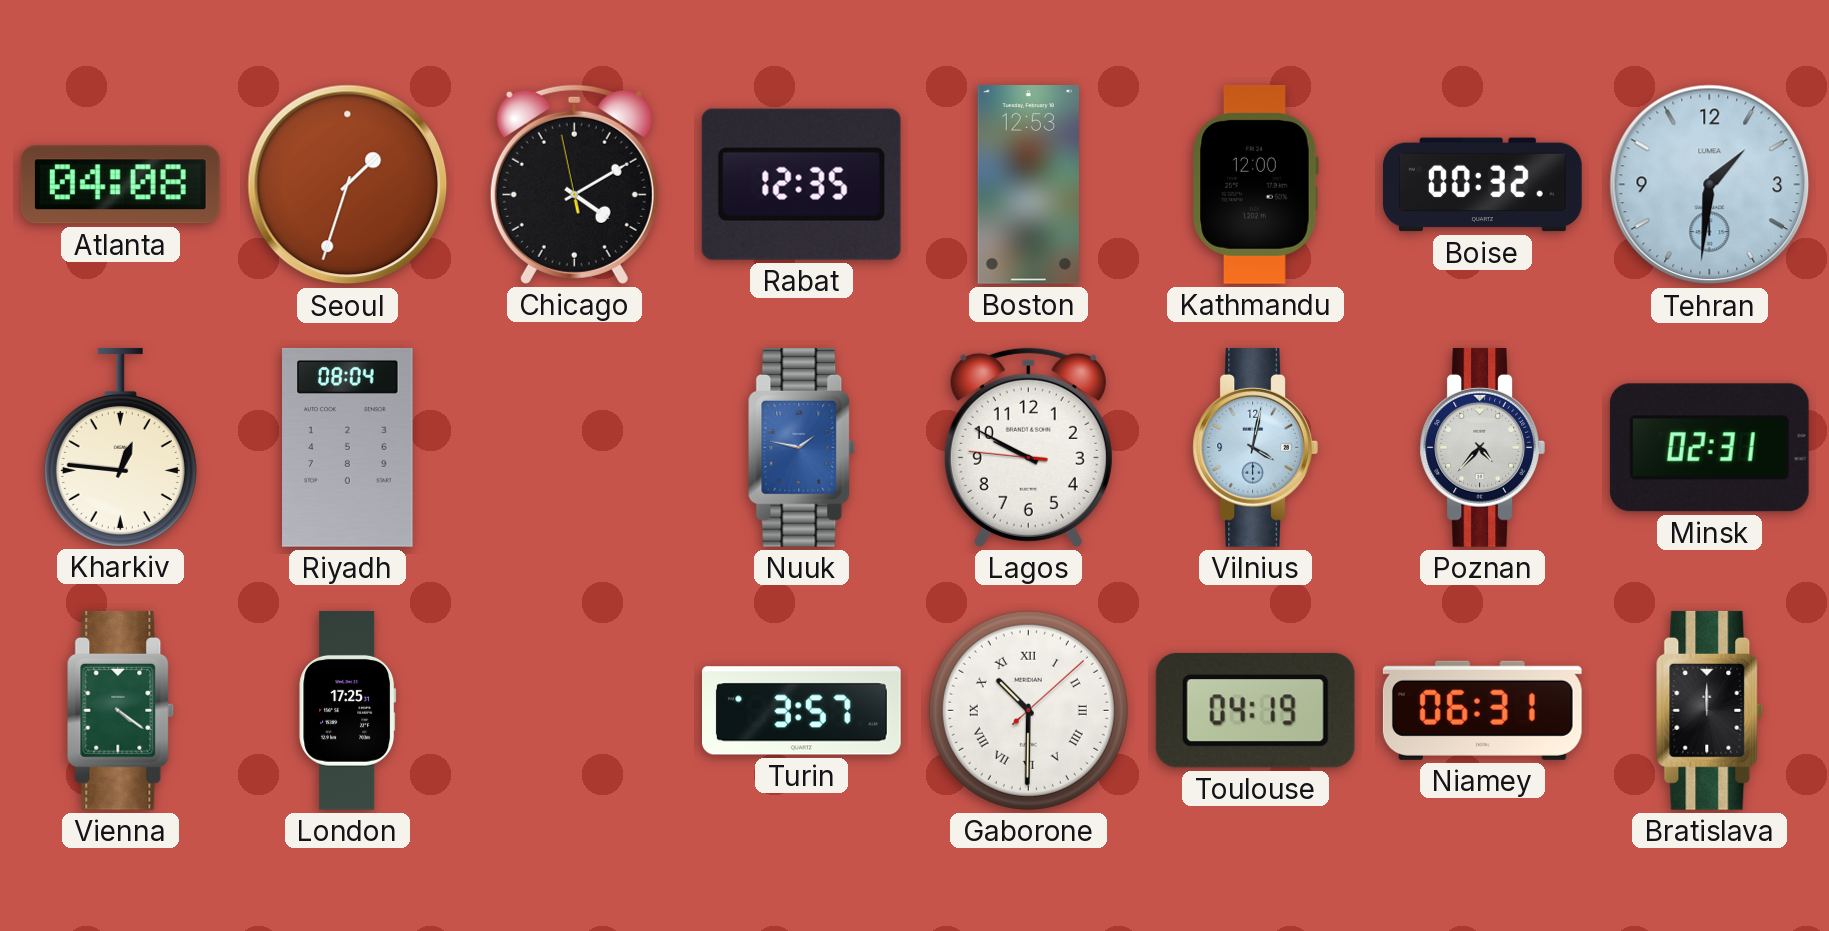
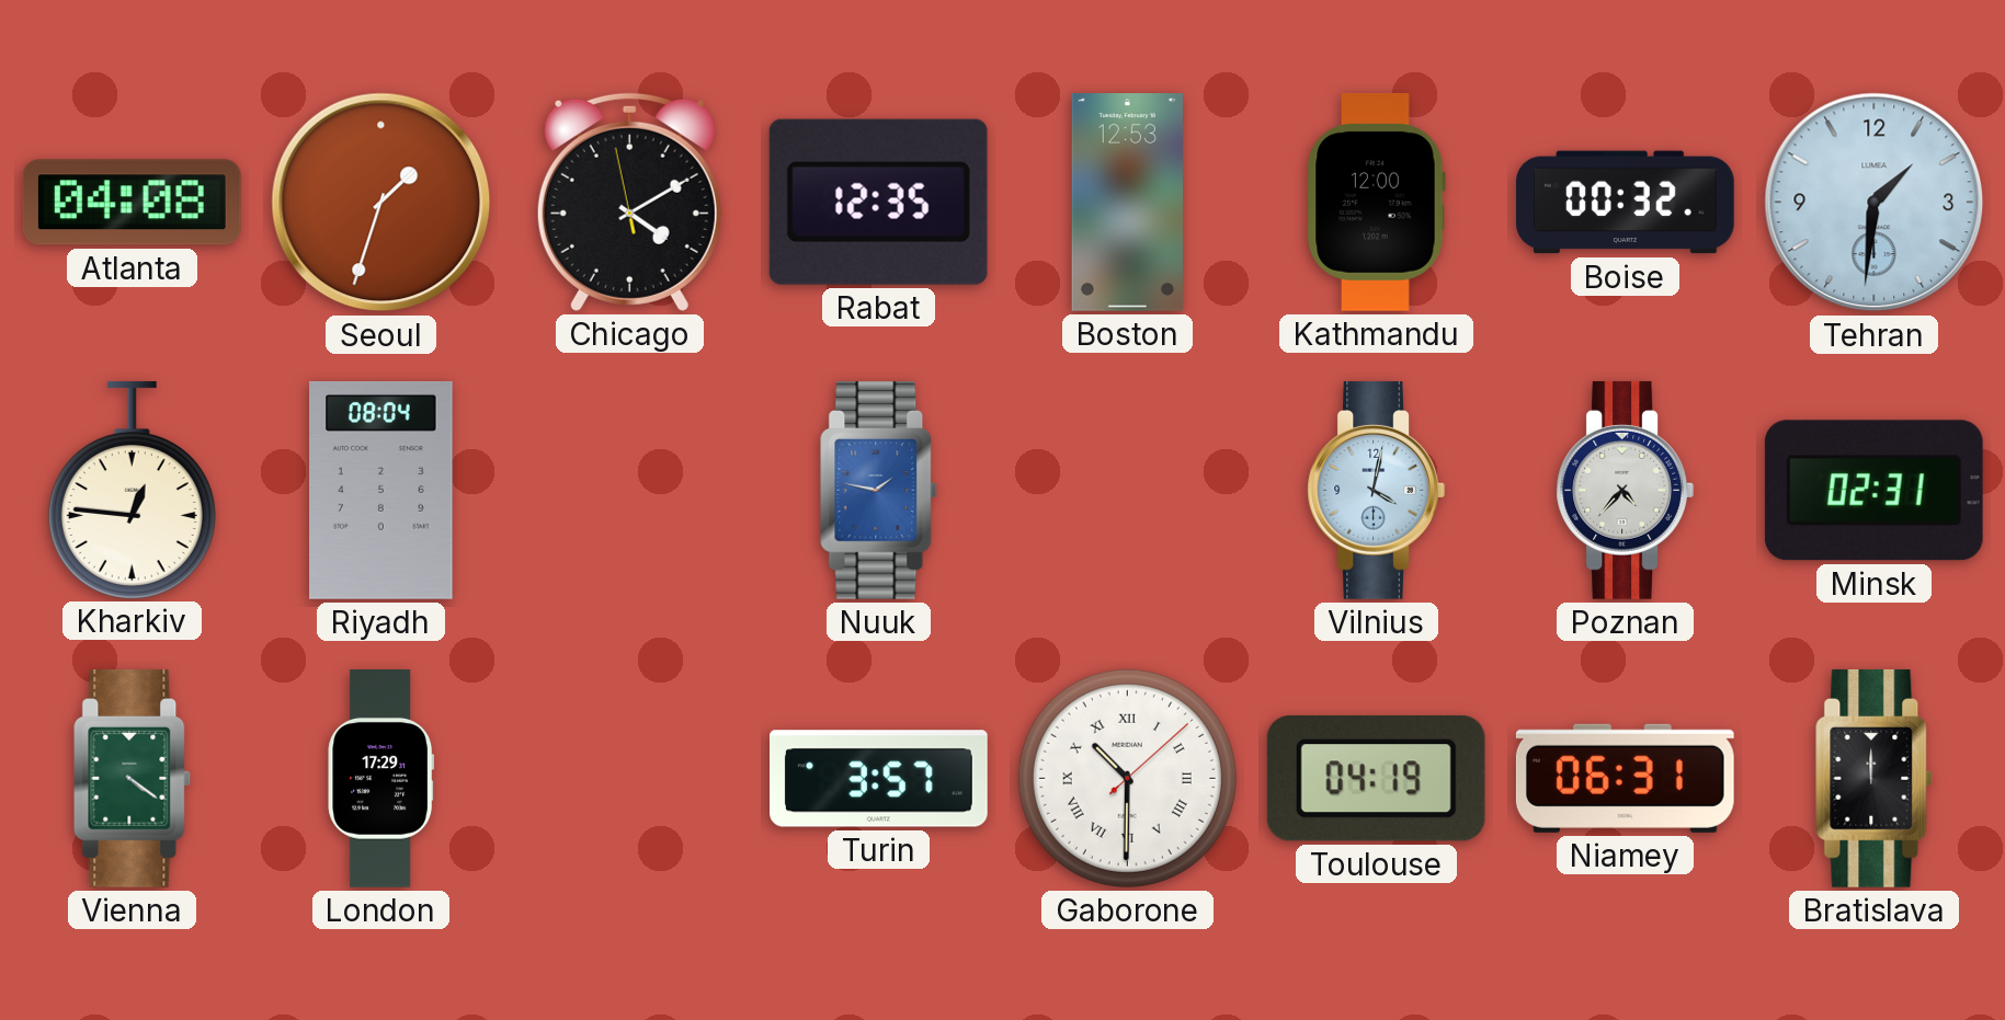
Lagos: 9:49 -> none (1028, 447)
London: 17:25 -> 17:29 (381, 779)
